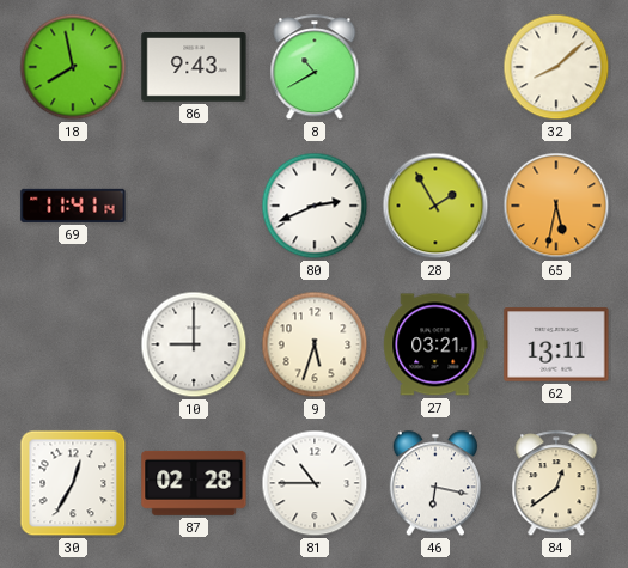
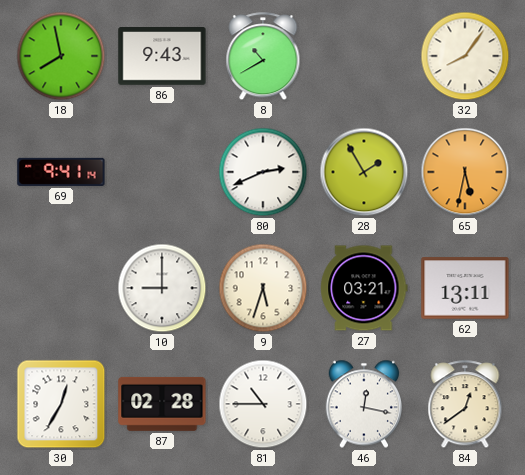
32: 8:08 -> 8:06 (465, 56)
69: 11:41 -> 9:41 (61, 172)
46: 6:17 -> 12:17 (363, 404)
